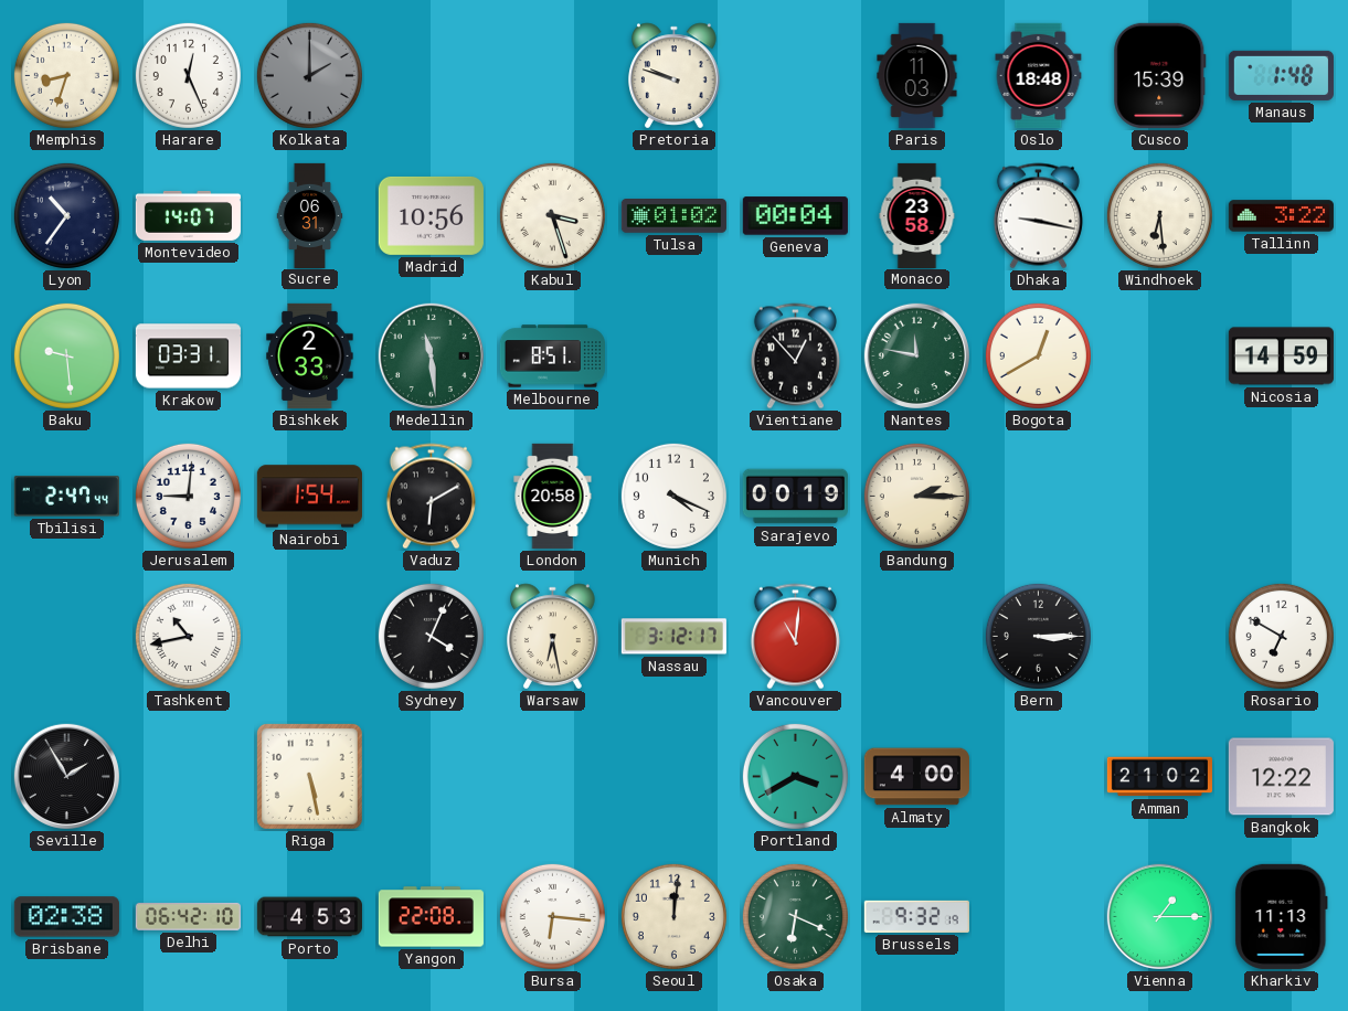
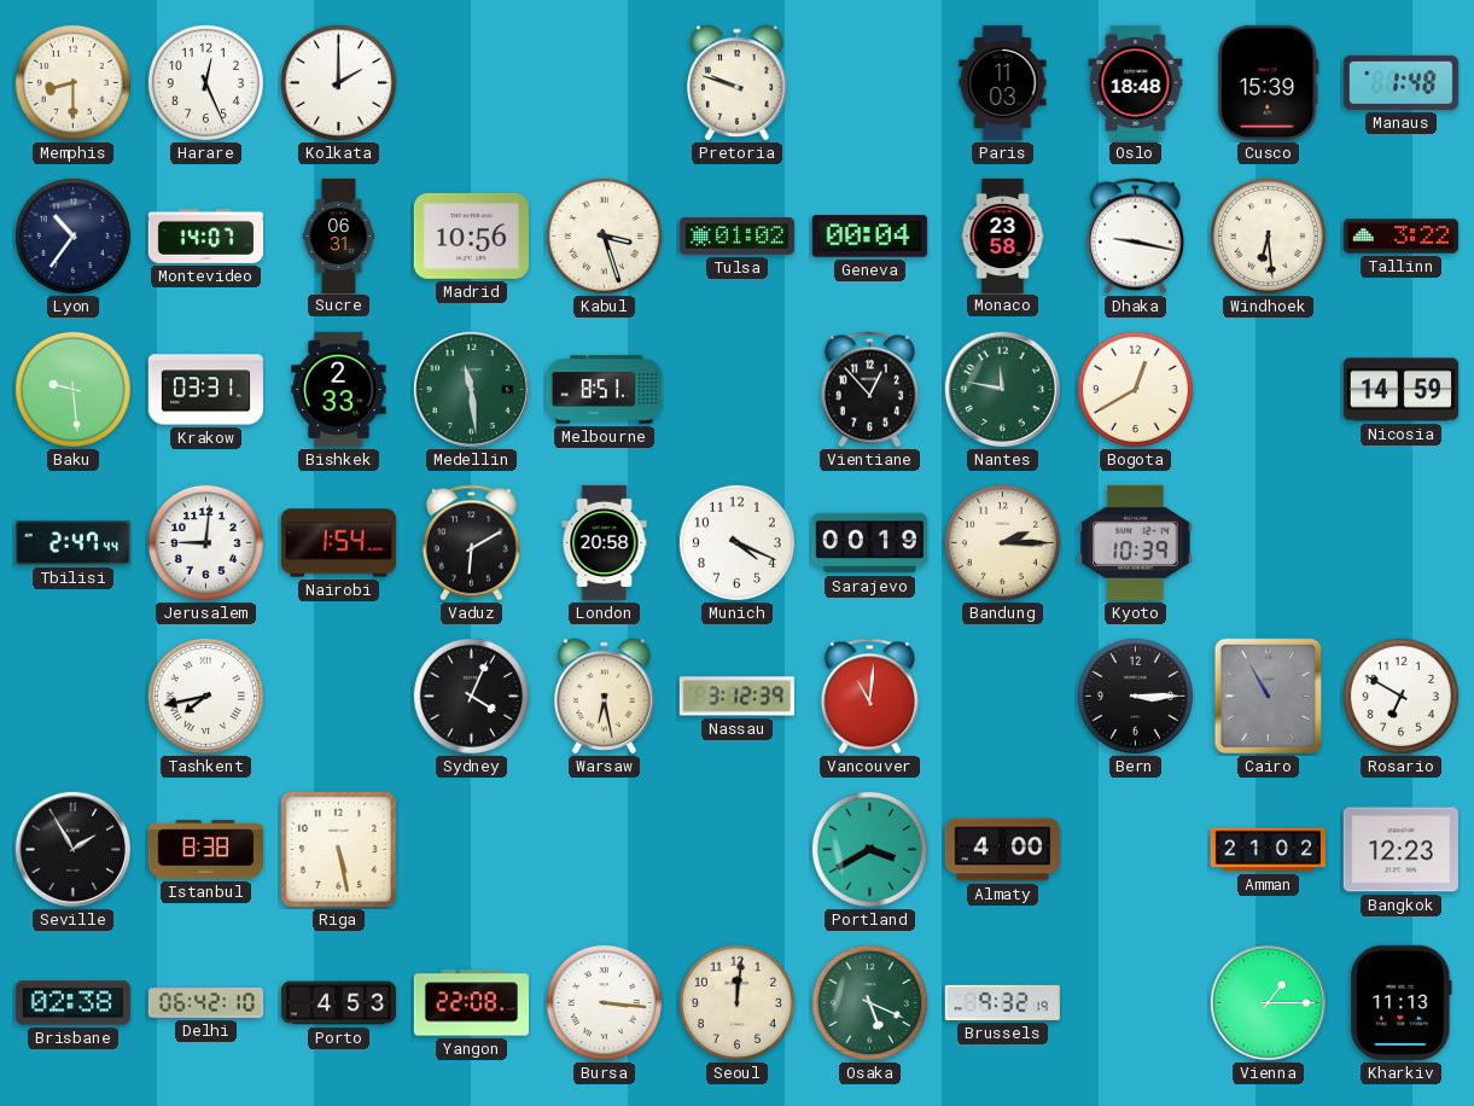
Memphis: 8:33 -> 8:30 (72, 82)
Kolkata dial: grey -> white (338, 82)
Kyoto: none -> 10:39 (1136, 542)
Tashkent: 10:43 -> 7:43 (205, 695)
Nassau: 3:12:17 -> 3:12:39 (736, 697)
Cairo: none -> 10:55 (1269, 697)
Istanbul: none -> 8:38 (205, 850)
Bangkok: 12:22 -> 12:23 (1400, 850)
Bursa: 6:16 -> 3:16 (604, 1002)
Osaka: 6:19 -> 5:19 (869, 1002)
